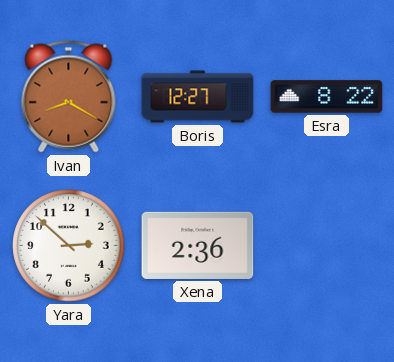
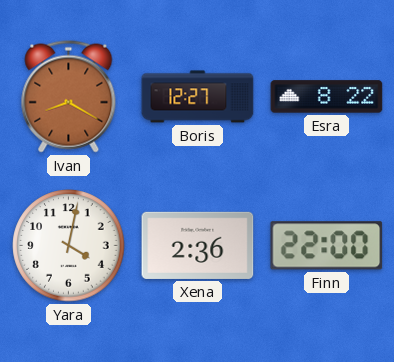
Yara: 2:52 -> 4:02 (69, 246)
Finn: none -> 22:00 (327, 246)
